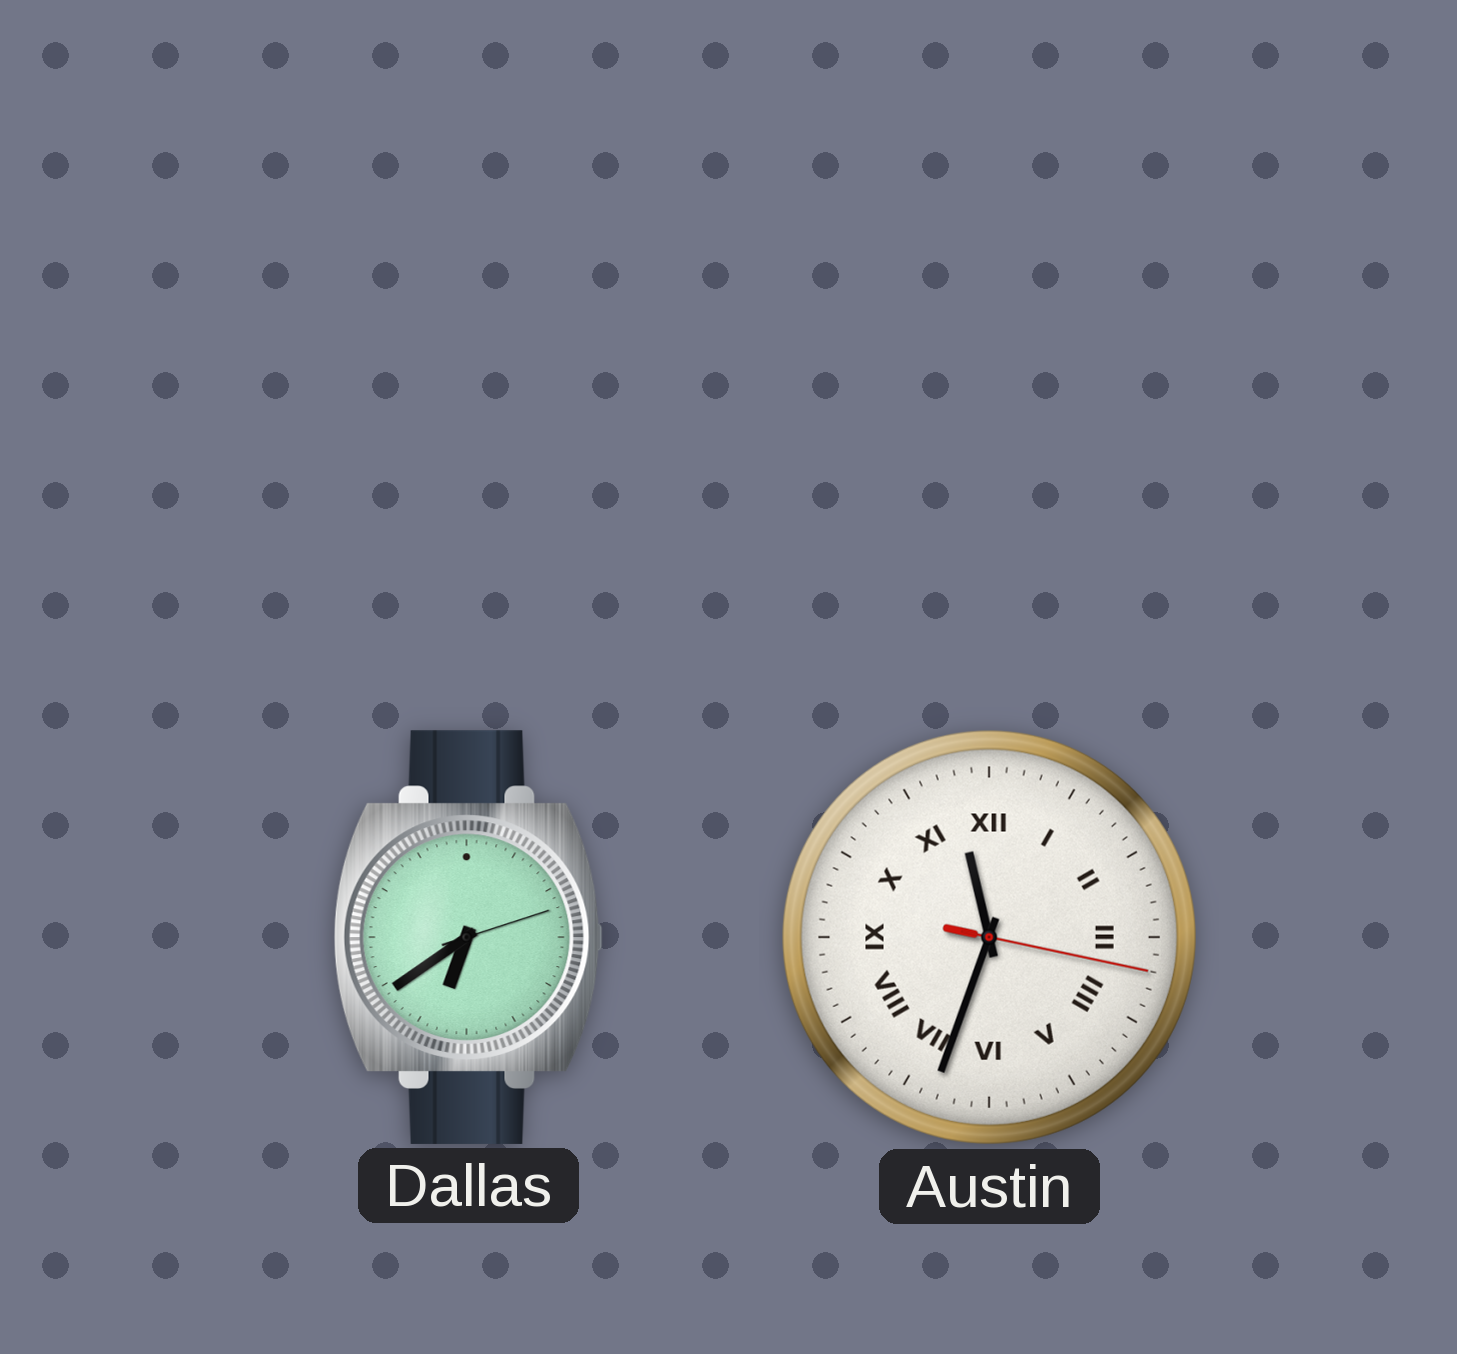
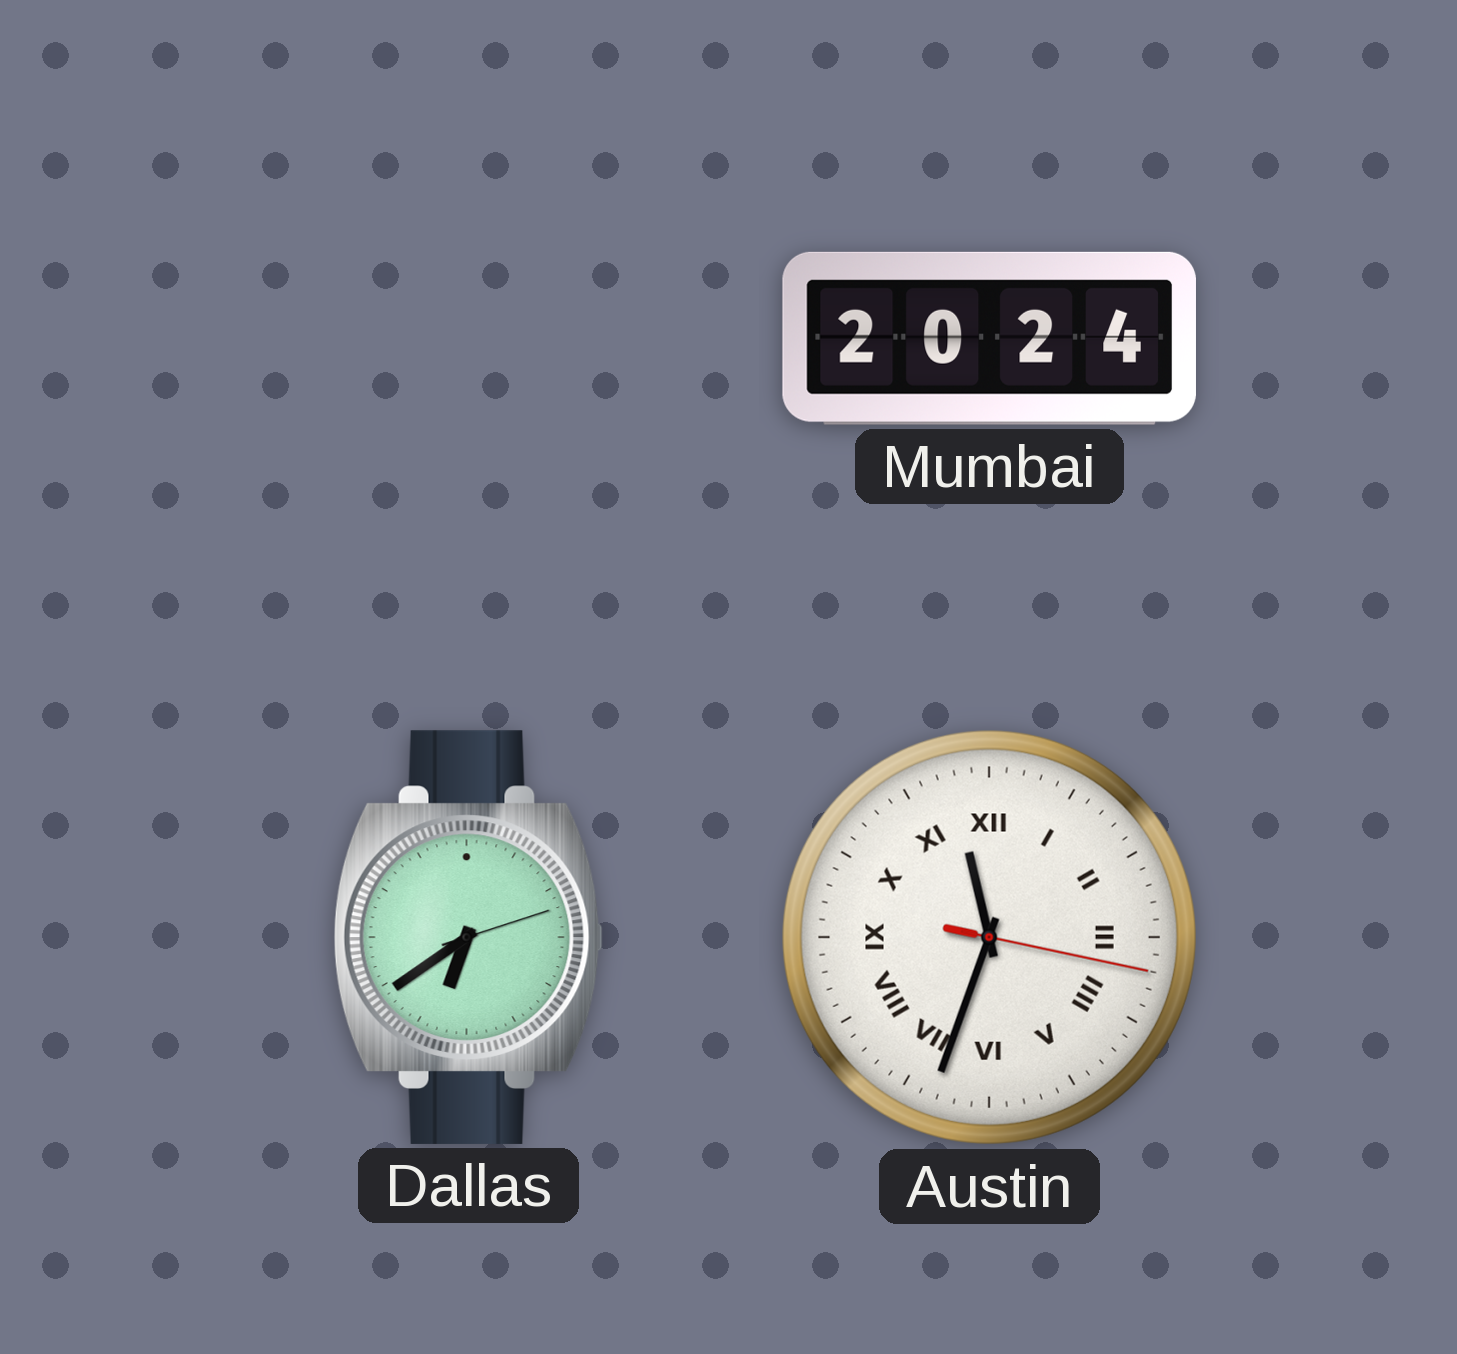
Mumbai: none -> 20:24 (989, 338)
